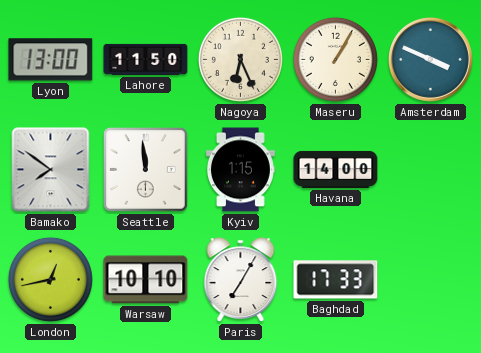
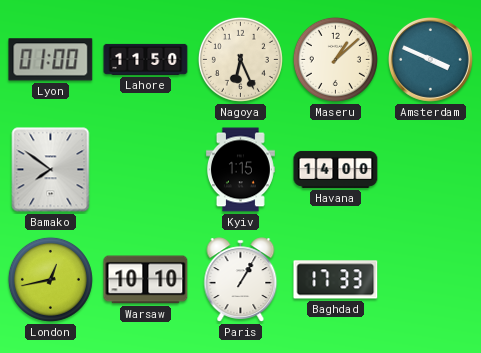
Lyon: 13:00 -> 01:00 (51, 60)
Maseru: 1:05 -> 1:08 (335, 59)
Seattle: 11:59 -> none (146, 170)
Paris: 7:05 -> 1:05 (241, 280)
